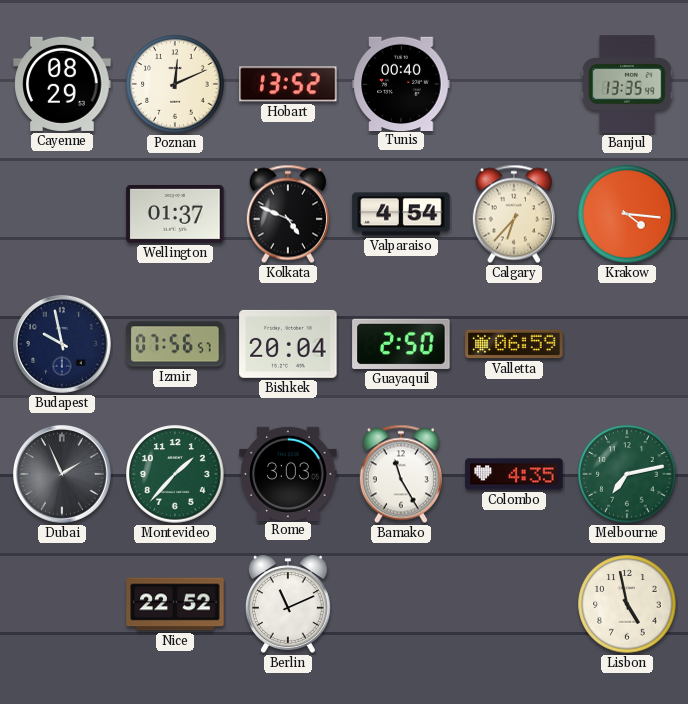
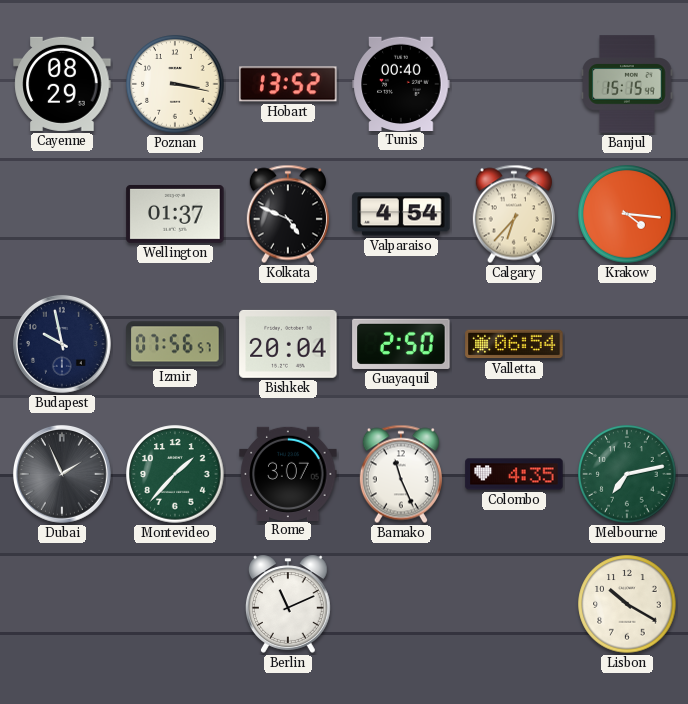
Poznan: 12:11 -> 3:17 (175, 84)
Banjul: 13:35 -> 15:15 (627, 84)
Valletta: 06:59 -> 06:54 (514, 344)
Rome: 3:03 -> 3:07 (288, 473)
Bamako: 11:25 -> 11:26 (401, 474)
Nice: 22:52 -> none (175, 604)
Lisbon: 4:58 -> 10:20 (627, 604)
